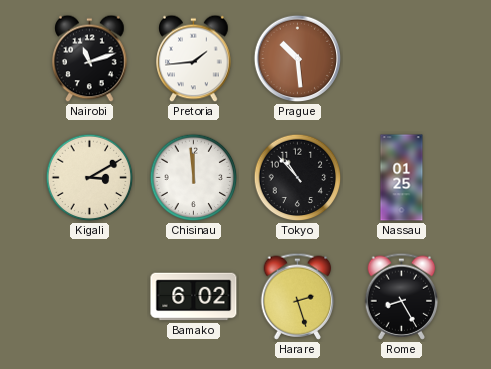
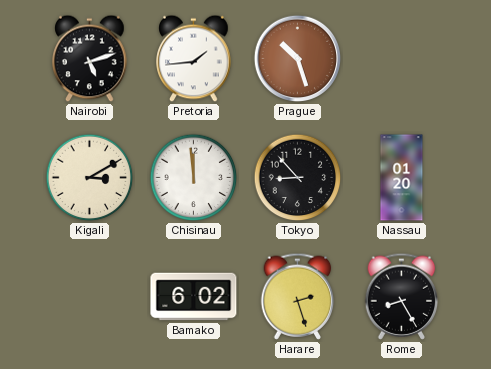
Nairobi: 11:12 -> 5:12 (90, 59)
Prague: 10:29 -> 10:27 (298, 59)
Tokyo: 10:53 -> 8:53 (298, 178)
Nassau: 01:25 -> 01:20 (402, 178)
